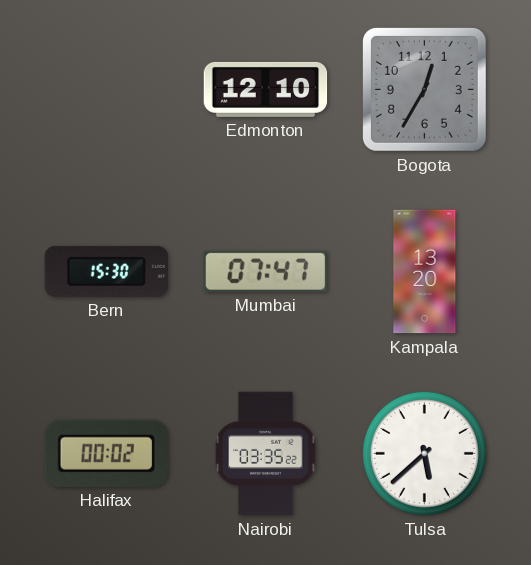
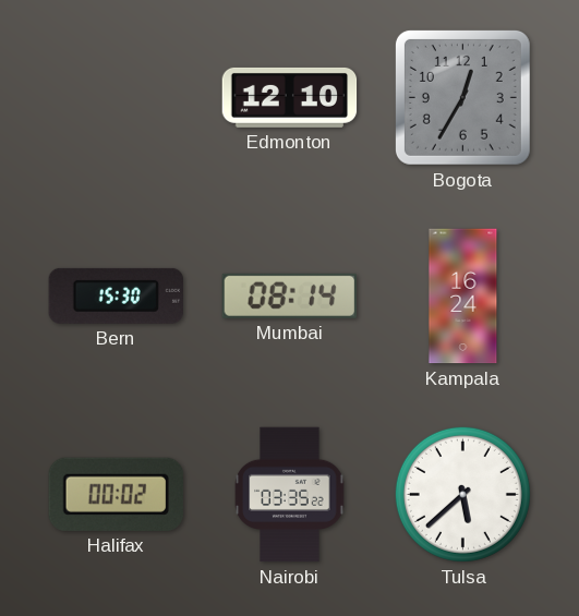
Mumbai: 07:47 -> 08:14 (289, 295)
Kampala: 13:20 -> 16:24 (463, 297)
